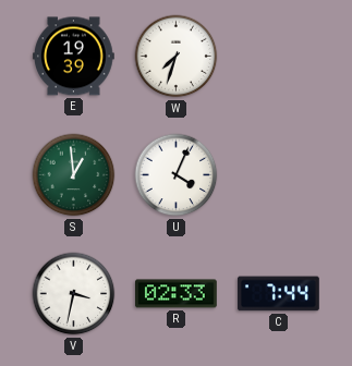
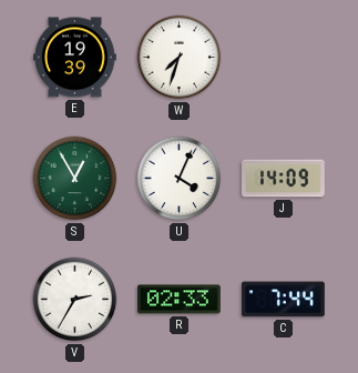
S: 12:59 -> 12:55 (75, 179)
J: none -> 14:09 (284, 179)
V: 3:32 -> 2:35 (75, 300)
